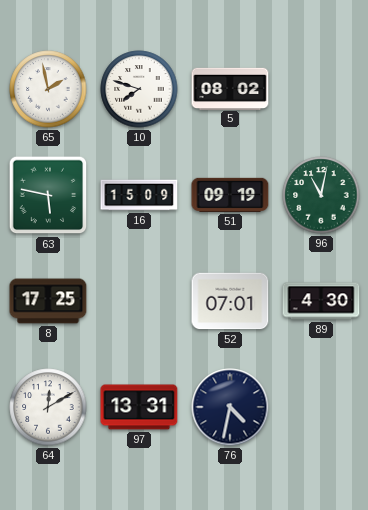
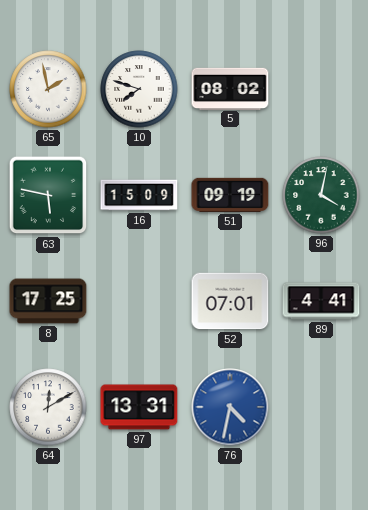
96: 11:02 -> 4:02 (321, 195)
89: 4:30 -> 4:41 (321, 301)
76 dial: navy -> blue (230, 407)
